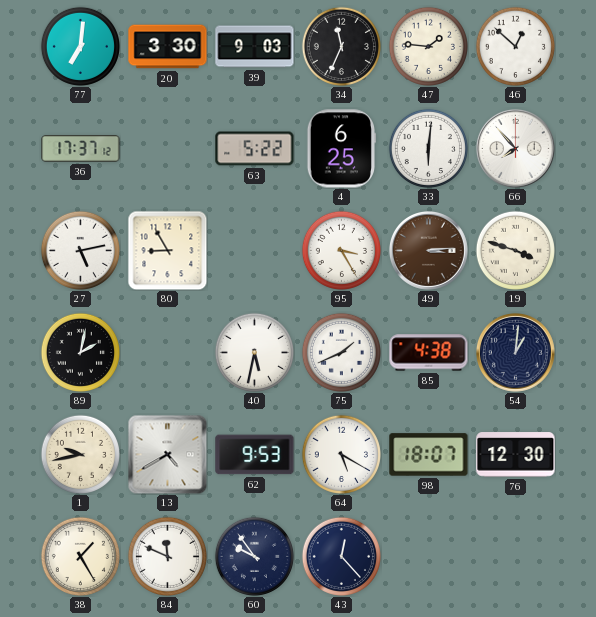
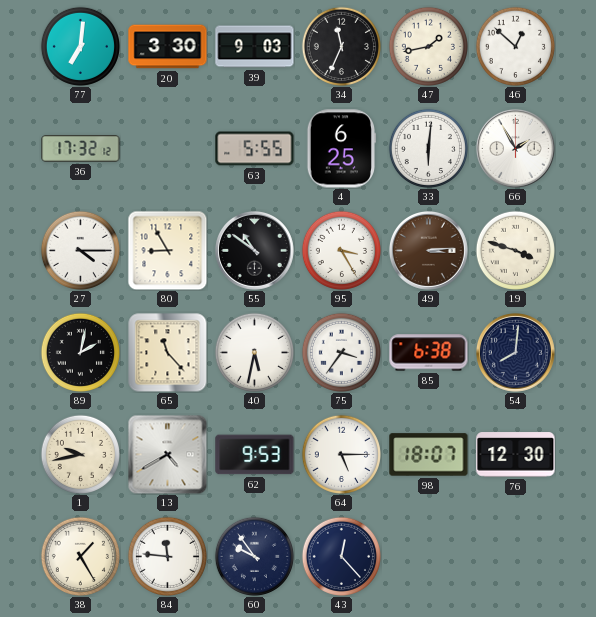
47: 1:46 -> 1:43 (428, 46)
36: 17:37 -> 17:32 (81, 149)
63: 5:22 -> 5:55 (255, 149)
66: 7:53 -> 1:55 (515, 148)
27: 5:13 -> 4:15 (80, 250)
55: none -> 10:51 (254, 250)
65: none -> 11:23 (167, 352)
75: 1:41 -> 3:36 (341, 352)
85: 4:38 -> 6:38 (429, 353)
54: 1:01 -> 8:01 (515, 352)
64: 5:20 -> 5:15 (341, 454)
84: 11:49 -> 11:46 (167, 556)
